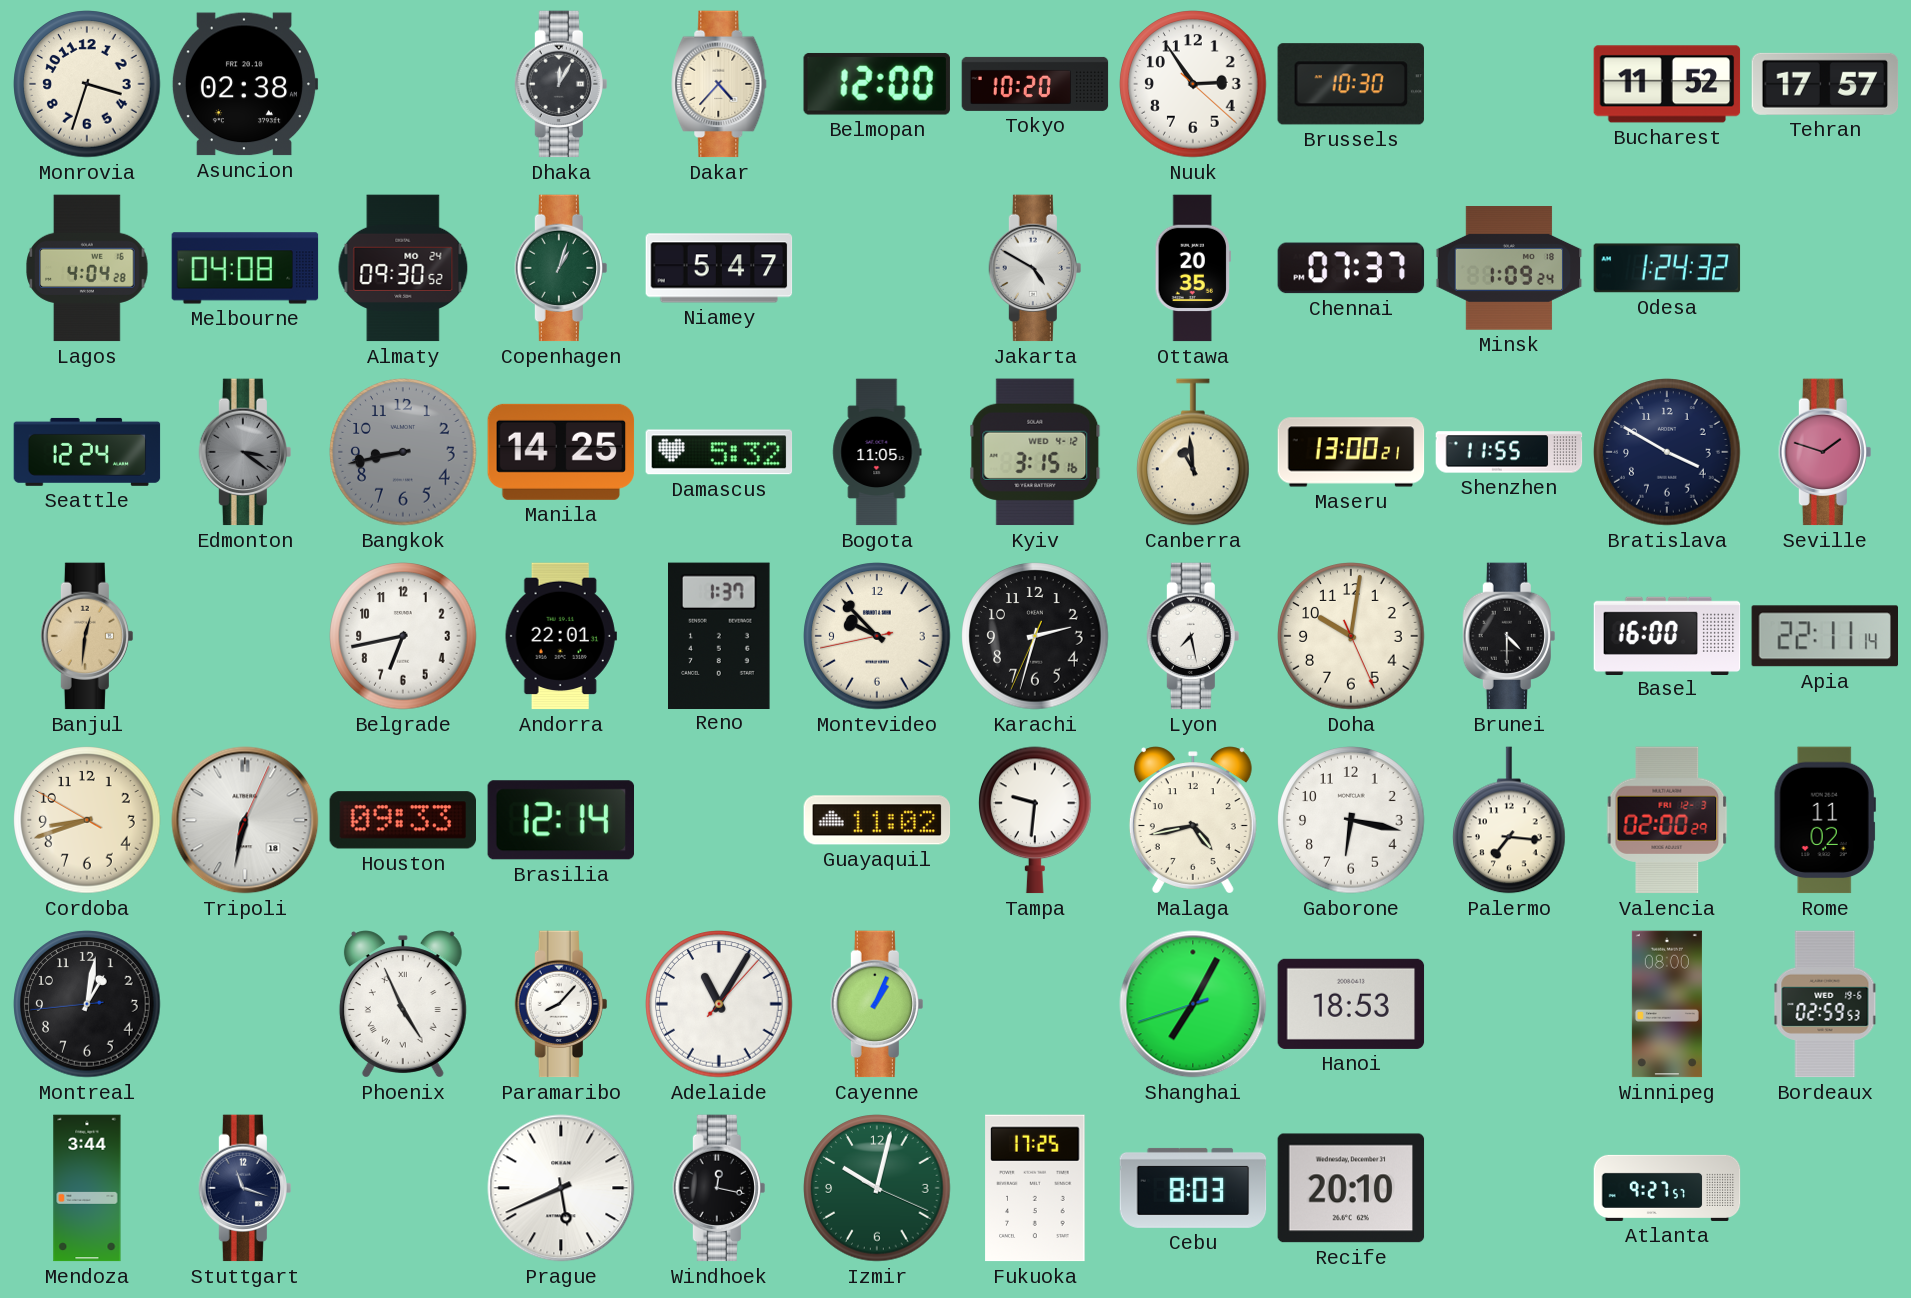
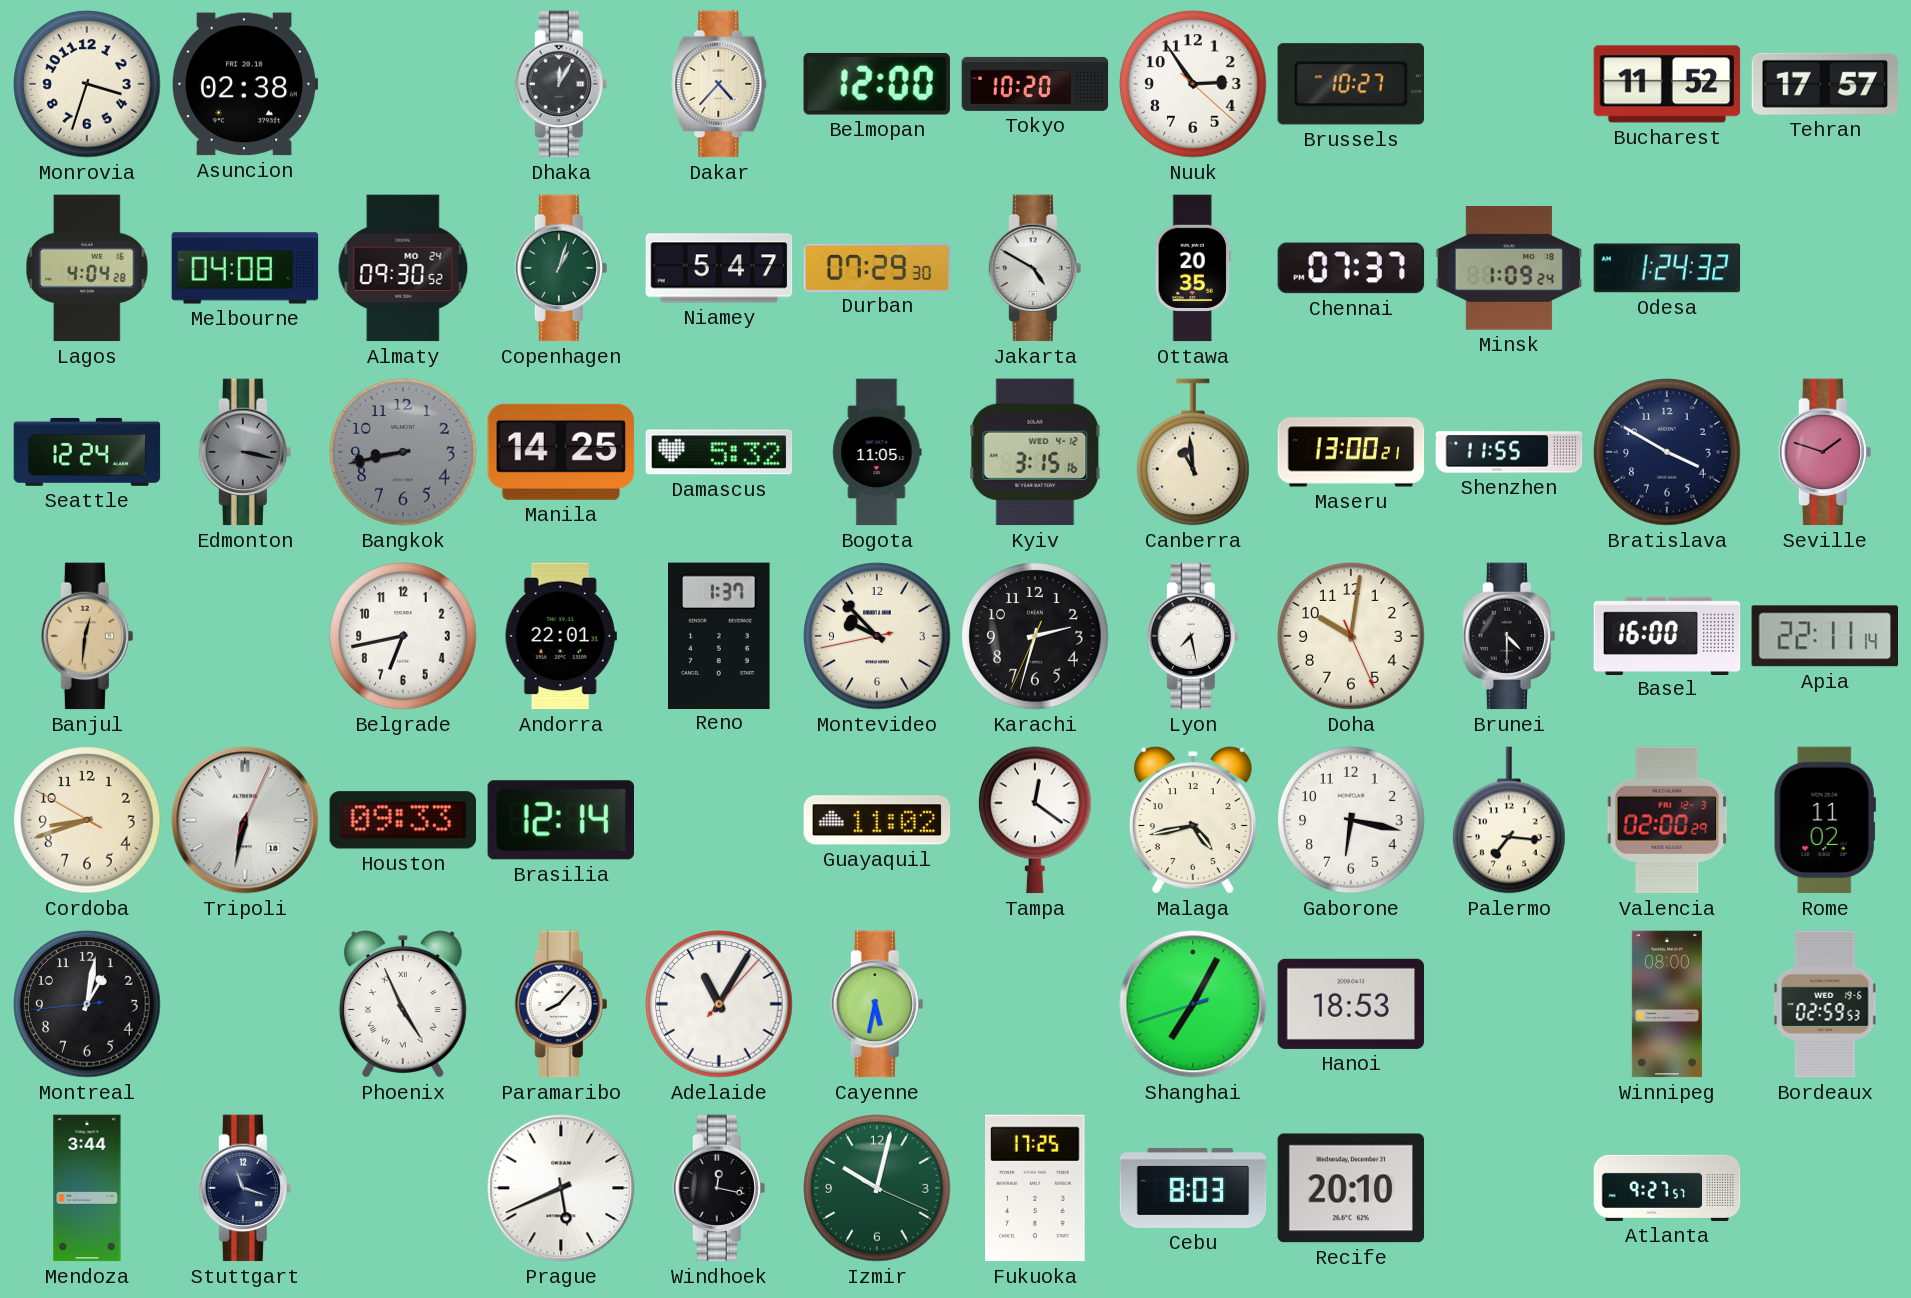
Brussels: 10:30 -> 10:27 (1351, 84)
Durban: none -> 07:29 (877, 267)
Edmonton: 3:21 -> 3:17 (244, 452)
Tampa: 9:31 -> 12:21 (1035, 820)
Cayenne: 1:04 -> 5:32 (876, 1004)
